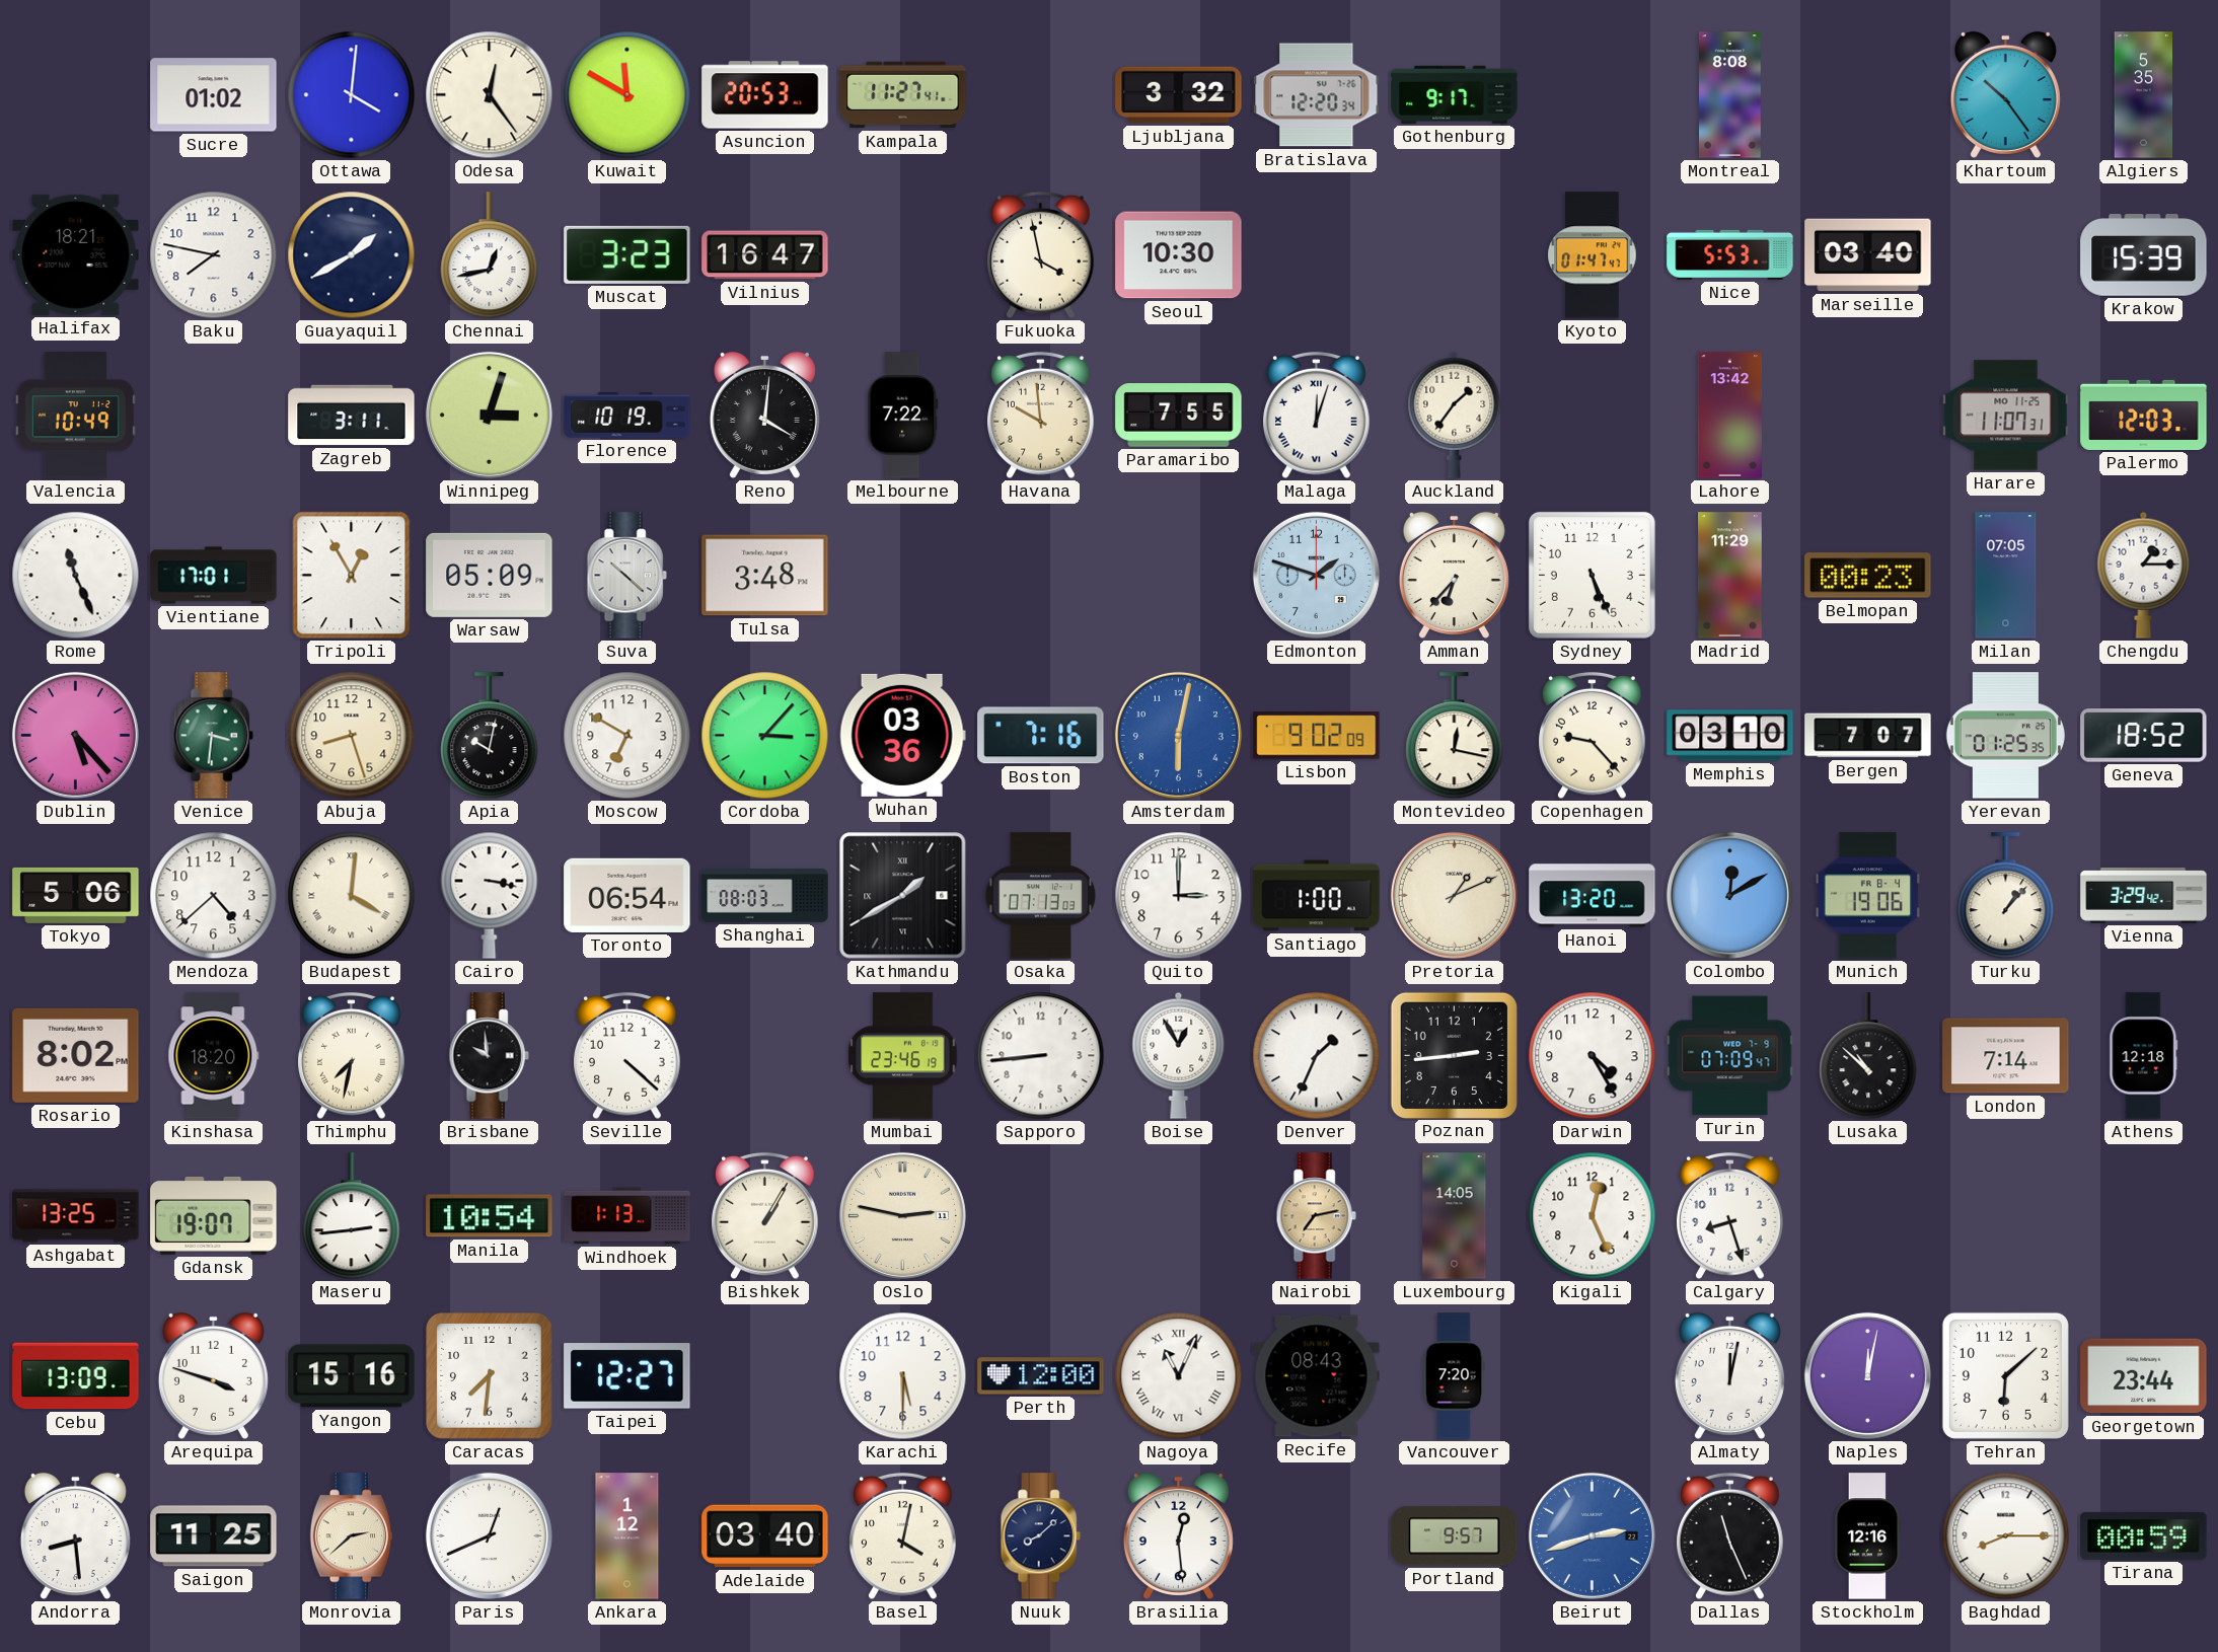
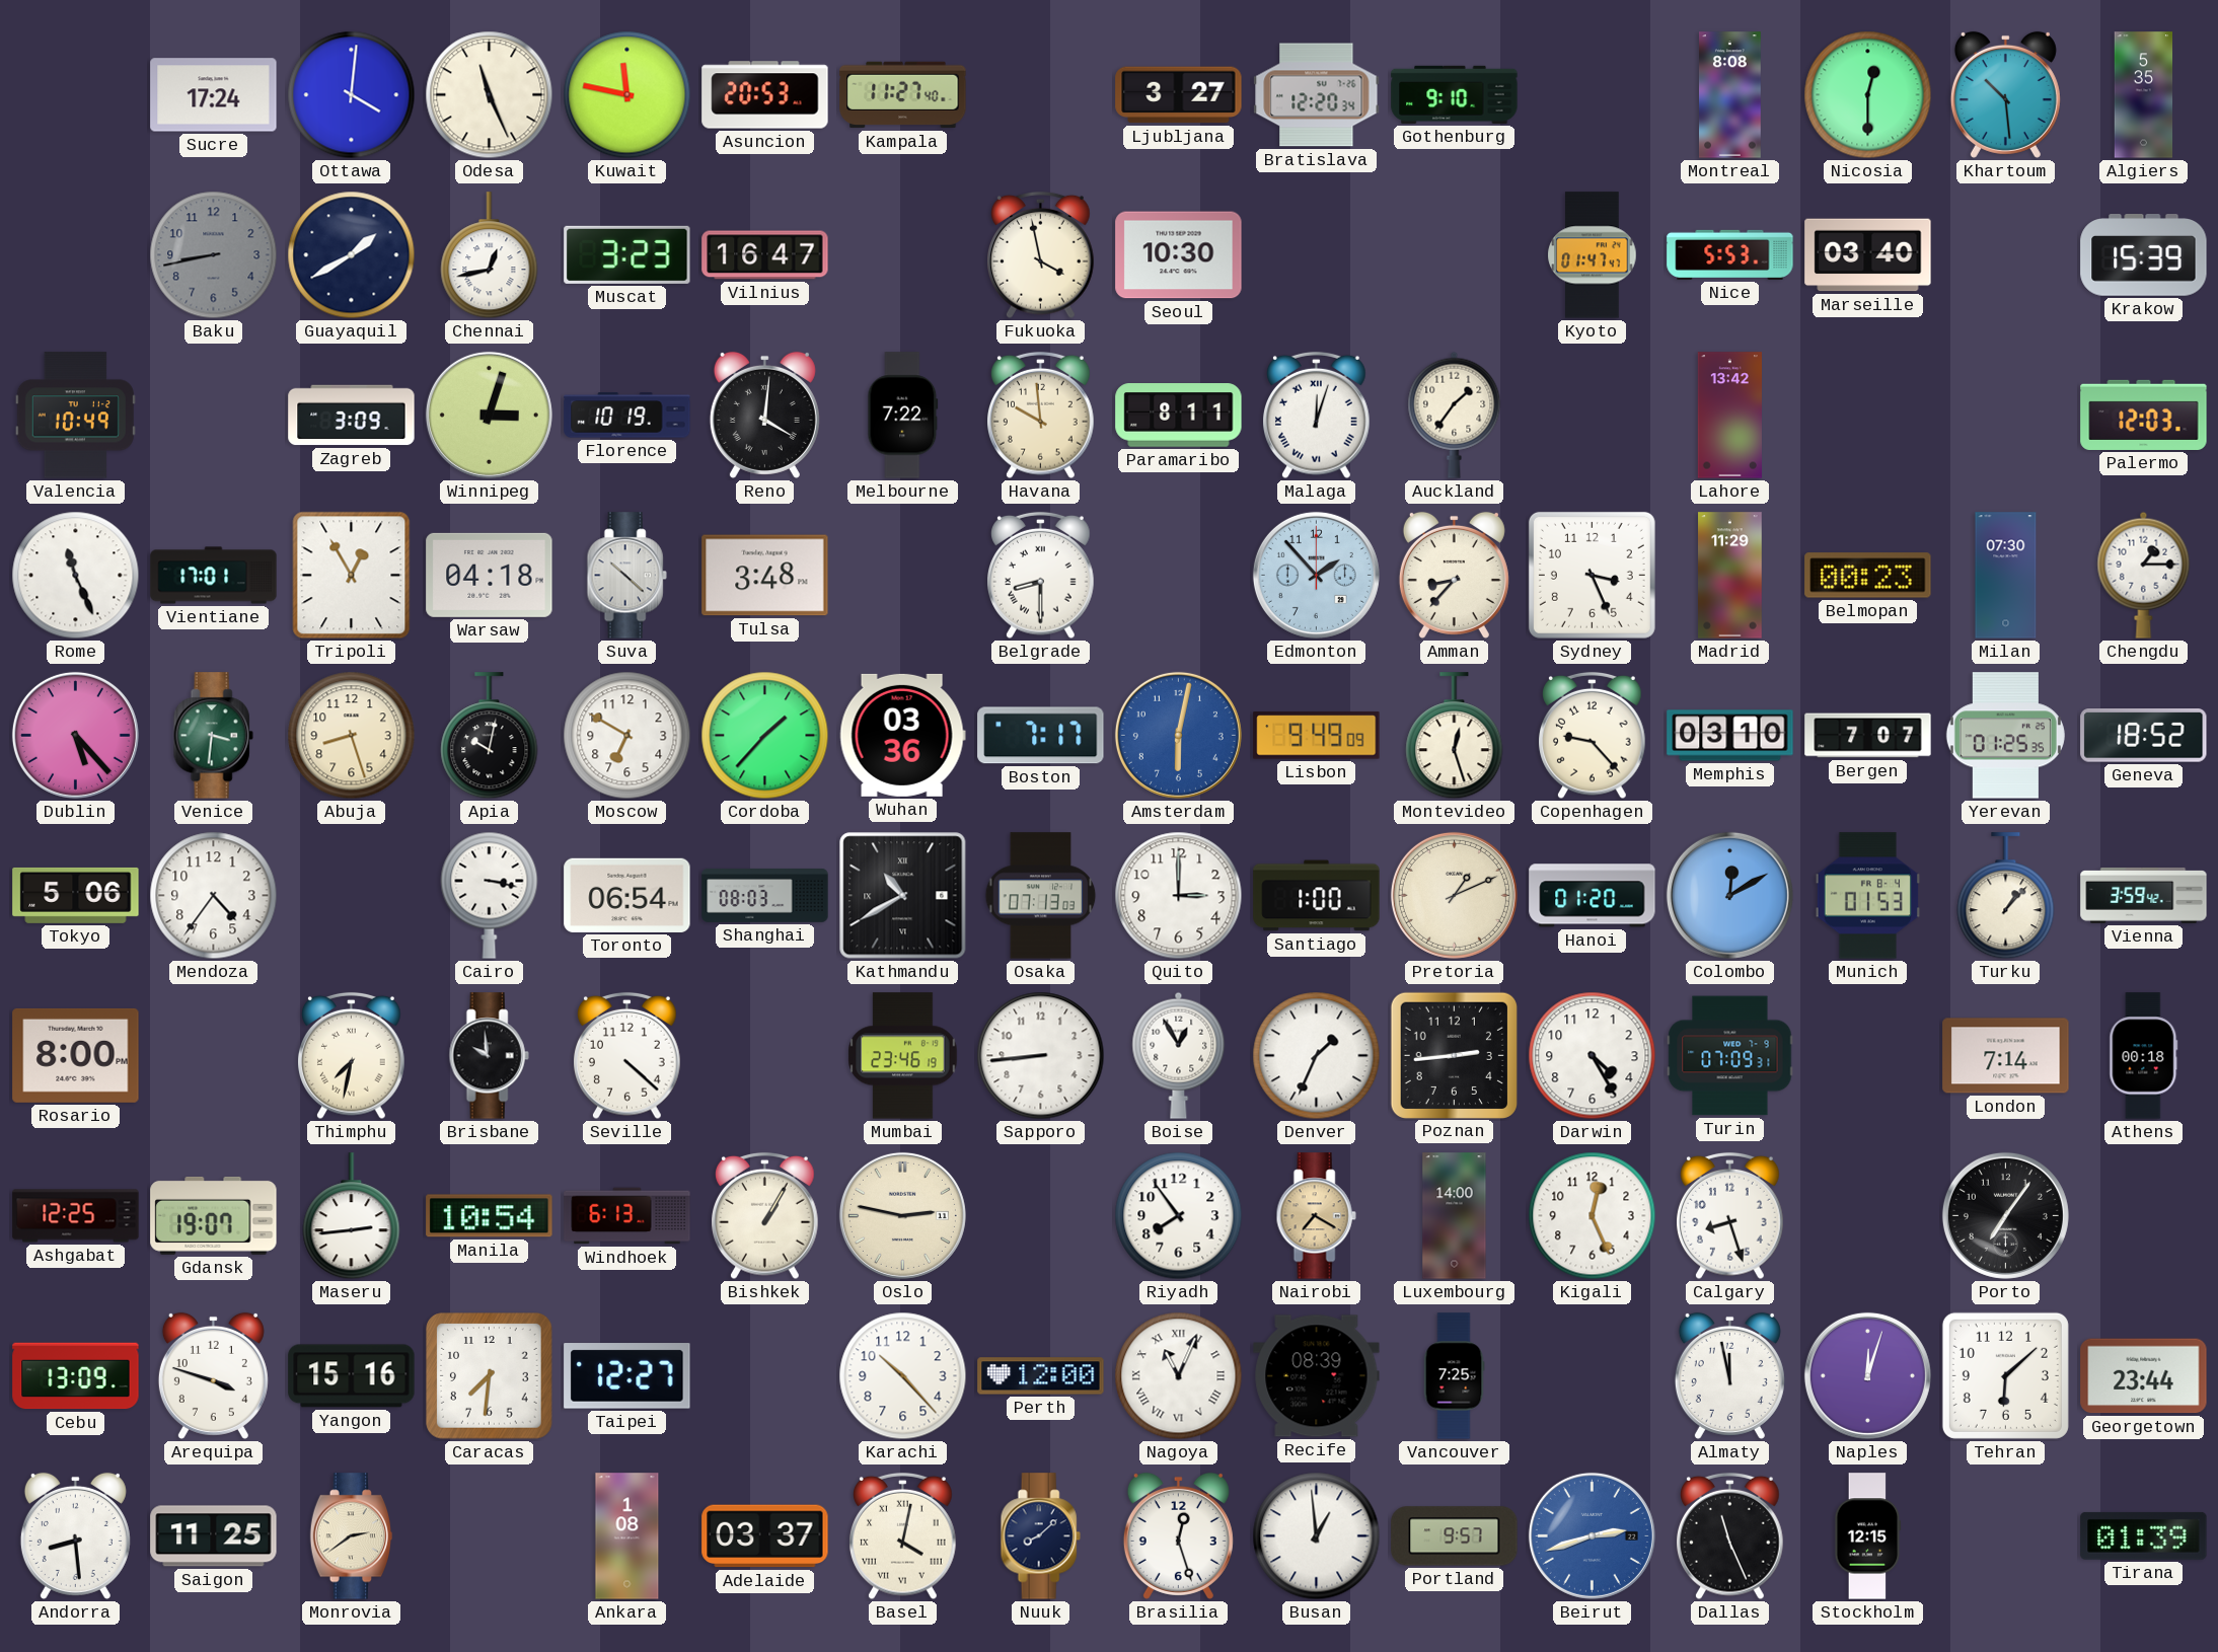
Sucre: 01:02 -> 17:24 (214, 95)
Odesa: 12:24 -> 11:26 (490, 95)
Kuwait: 11:50 -> 11:47 (627, 95)
Kampala: 11:27:41 -> 11:27:40 (903, 95)
Ljubljana: 3:32 -> 3:27 (1179, 95)
Gothenburg: 9:17 -> 9:10 (1455, 94)
Nicosia: none -> 12:30 (1868, 95)
Khartoum: 10:24 -> 10:29 (2005, 94)
Halifax: 18:21 -> none (76, 254)
Baku: 7:47 -> 8:43 (214, 255)
Baku dial: white -> grey (214, 255)
Zagreb: 3:11 -> 3:09 (352, 416)
Paramaribo: 7:55 -> 8:11 (1179, 416)
Harare: 11:07 -> none (2006, 416)
Warsaw: 05:09 -> 04:18 (490, 575)
Belgrade: none -> 8:30 (1041, 576)
Edmonton: 1:48 -> 1:53 (1316, 575)
Amman: 6:37 -> 8:37 (1454, 575)
Sydney: 5:26 -> 3:26 (1592, 575)
Milan: 07:05 -> 07:30 (2006, 576)
Cordoba: 3:07 -> 1:37 (765, 736)
Boston: 7:16 -> 7:17 (1041, 736)
Lisbon: 9:02 -> 9:49 (1317, 736)
Montevideo: 12:17 -> 12:27 (1455, 736)
Mendoza: 4:38 -> 4:36 (214, 896)
Budapest: 4:01 -> none (352, 896)
Kathmandu: 1:40 -> 10:40 (903, 896)
Hanoi: 13:20 -> 01:20 (1593, 896)
Munich: 19:06 -> 01:53 (1867, 896)
Vienna: 3:29 -> 3:59 (2144, 895)
Rosario: 8:02 -> 8:00 (76, 1055)
Kinshasa: 18:20 -> none (214, 1056)
Turin: 07:09:47 -> 07:09:31 (1730, 1056)
Lusaka: 10:52 -> none (1868, 1056)
Athens: 12:18 -> 00:18 (2144, 1056)
Ashgabat: 13:25 -> 12:25 (76, 1216)
Windhoek: 1:13 -> 6:13 (627, 1216)
Riyadh: none -> 7:54 (1179, 1216)
Nairobi: 7:13 -> 7:20 (1316, 1216)
Luxembourg: 14:05 -> 14:00 (1455, 1216)
Porto: none -> 7:06 (2005, 1215)
Karachi: 5:30 -> 10:23 (903, 1376)
Recife: 08:43 -> 08:39 (1317, 1376)
Vancouver: 7:20 -> 7:25 (1454, 1376)
Almaty: 12:02 -> 11:58 (1729, 1375)
Naples: 12:02 -> 12:03 (1867, 1375)
Monrovia: 2:38 -> 2:39 (352, 1536)
Paris: 12:41 -> none (489, 1535)
Ankara: 1:12 -> 1:08 (627, 1536)
Adelaide: 03:40 -> 03:37 (765, 1536)
Basel numerals: Arabic -> Roman (903, 1536)
Brasilia: 12:29 -> 12:27 (1178, 1535)
Busan: none -> 12:59 (1317, 1536)
Stockholm: 12:16 -> 12:15 (1868, 1536)
Baghdad: 8:15 -> none (2006, 1536)
Tirana: 00:59 -> 01:39 (2144, 1535)
